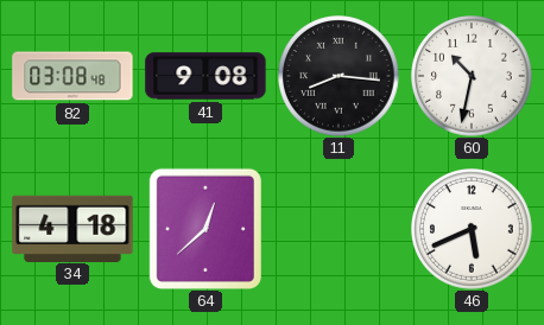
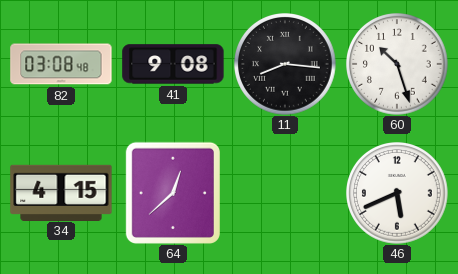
60: 10:32 -> 10:27 (398, 65)
34: 4:18 -> 4:15 (61, 192)
